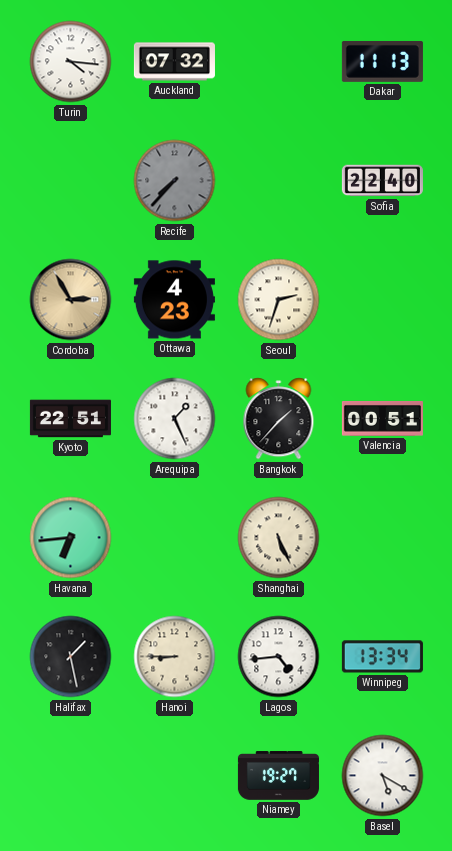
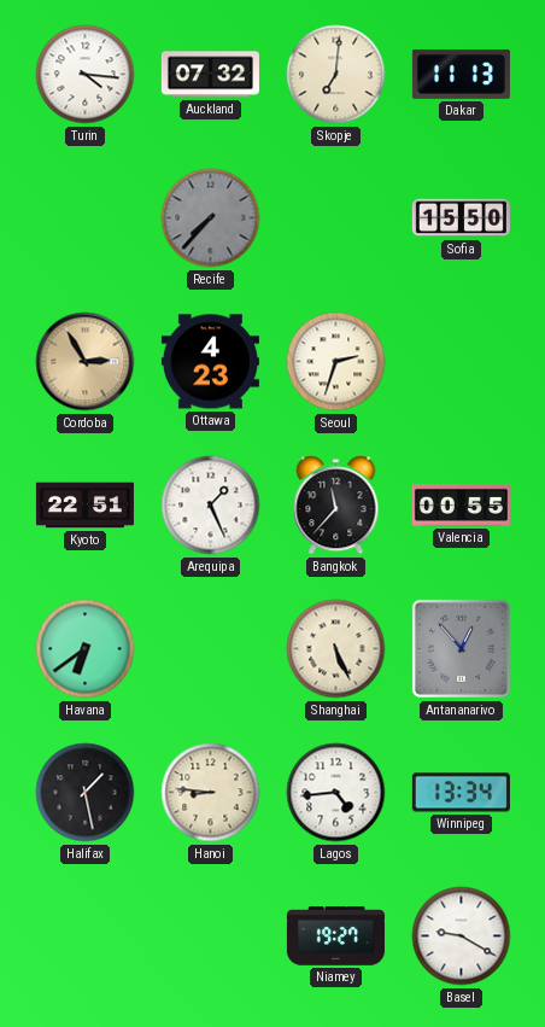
Skopje: none -> 7:01 (336, 75)
Sofia: 22:40 -> 15:50 (461, 218)
Bangkok: 1:37 -> 11:37 (336, 506)
Valencia: 00:51 -> 00:55 (461, 506)
Havana: 6:44 -> 6:39 (86, 649)
Antananarivo: none -> 12:53 (461, 648)
Hanoi: 8:45 -> 8:46 (211, 793)
Basel: 5:20 -> 9:20 (462, 936)
